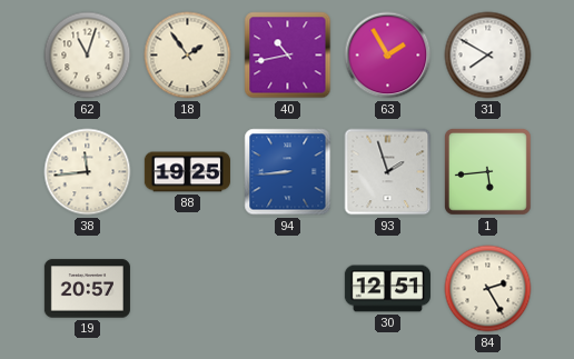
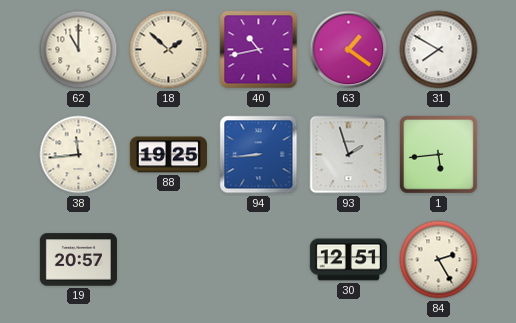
62: 11:03 -> 11:00 (79, 50)
18: 1:54 -> 1:52 (169, 50)
63: 1:55 -> 1:21 (349, 50)
